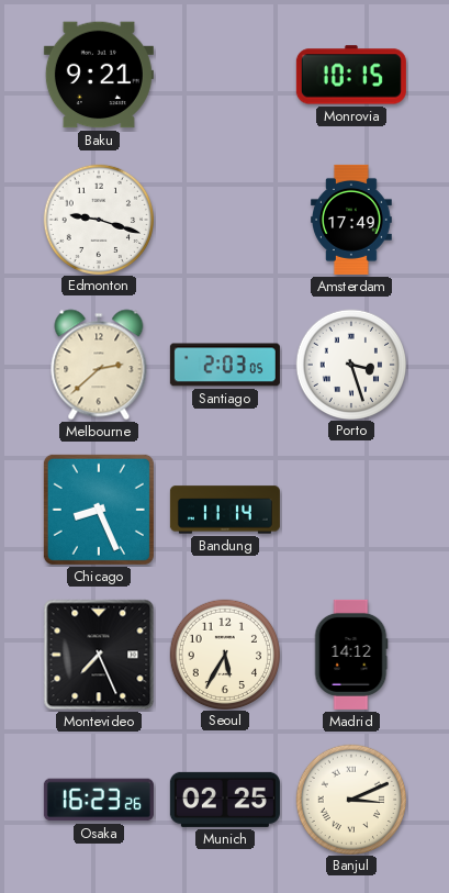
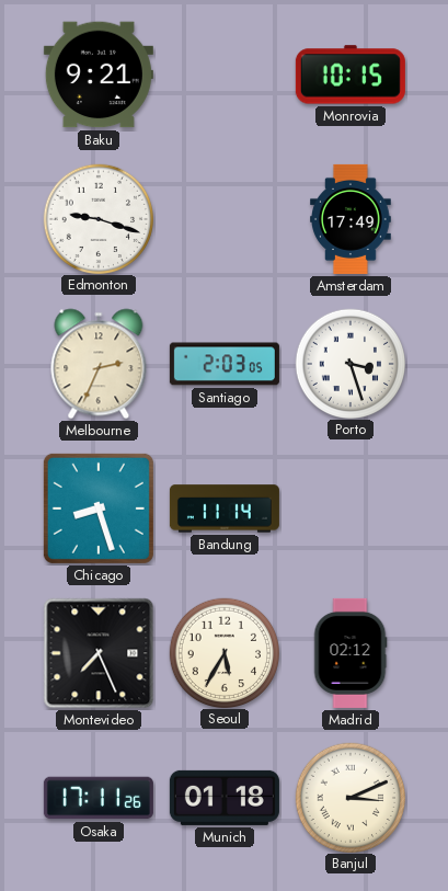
Melbourne: 2:38 -> 2:34 (99, 364)
Chicago: 8:26 -> 8:27 (99, 509)
Madrid: 14:12 -> 02:12 (351, 653)
Osaka: 16:23 -> 17:11 (99, 798)
Munich: 02:25 -> 01:18 (225, 798)
